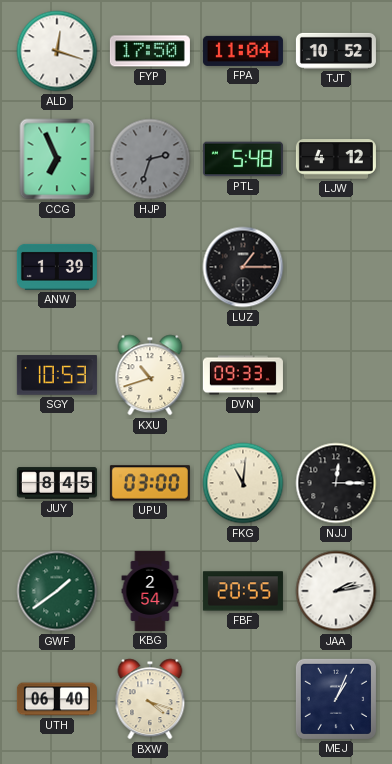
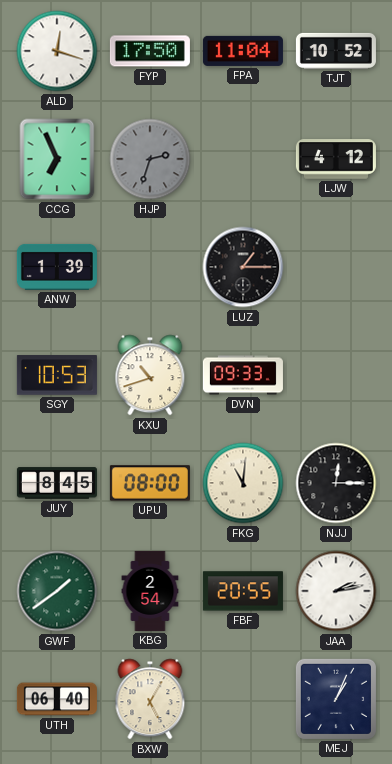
PTL: 5:48 -> none (243, 159)
UPU: 03:00 -> 08:00 (150, 483)
BXW: 4:18 -> 5:05 (150, 699)
